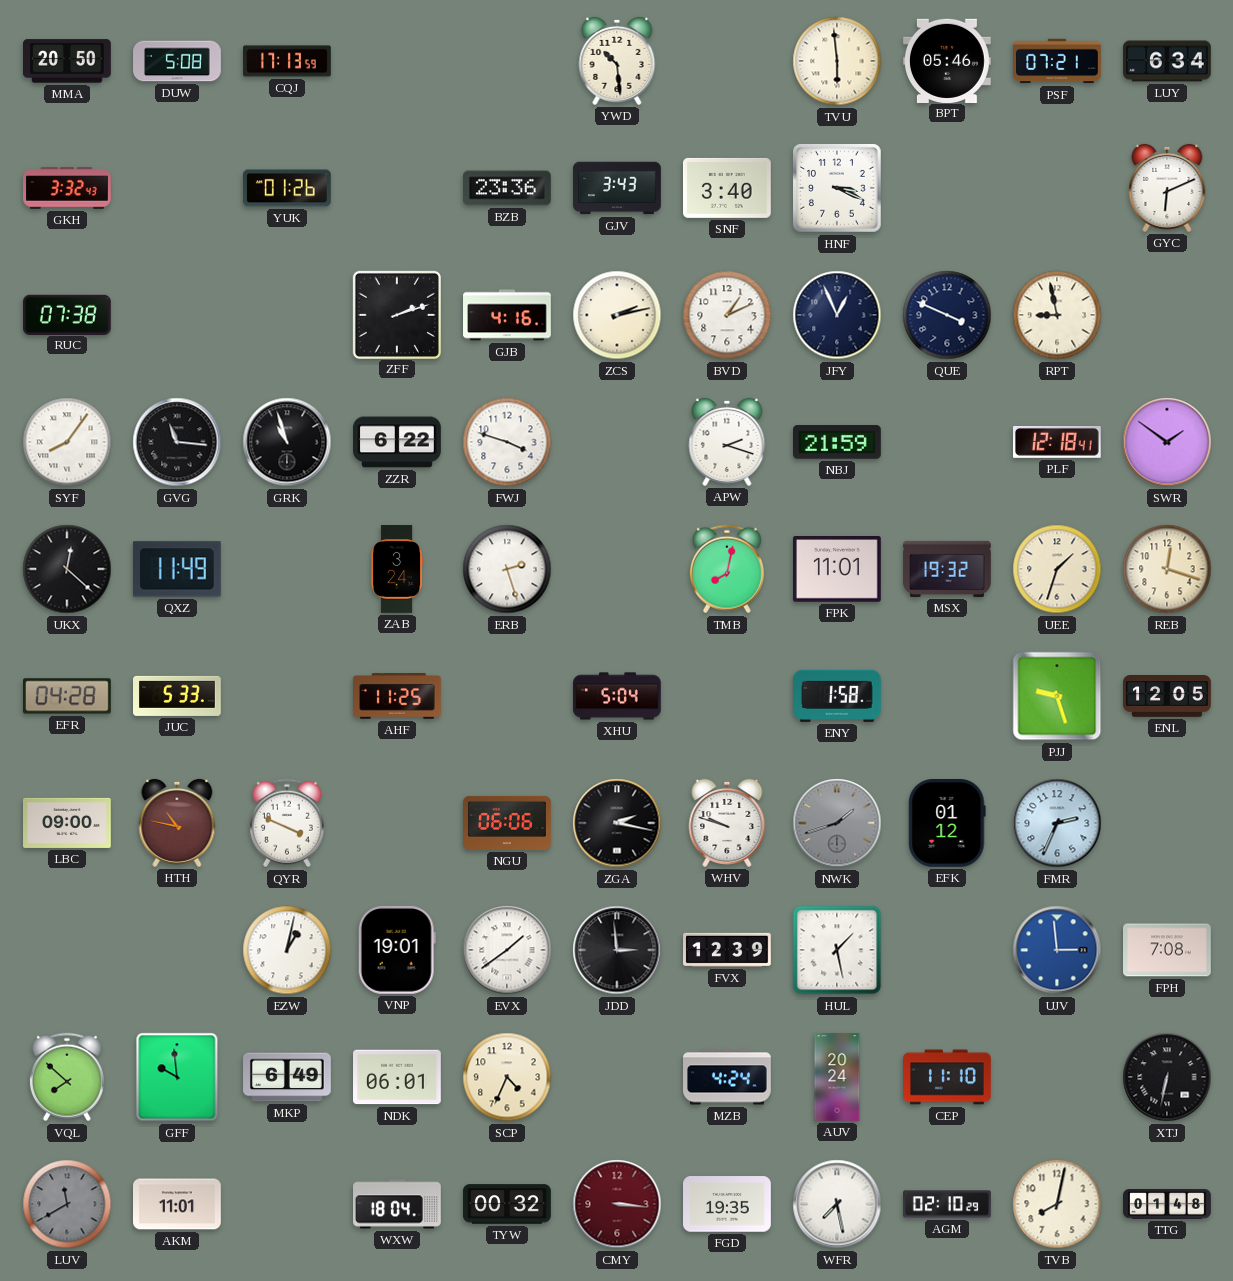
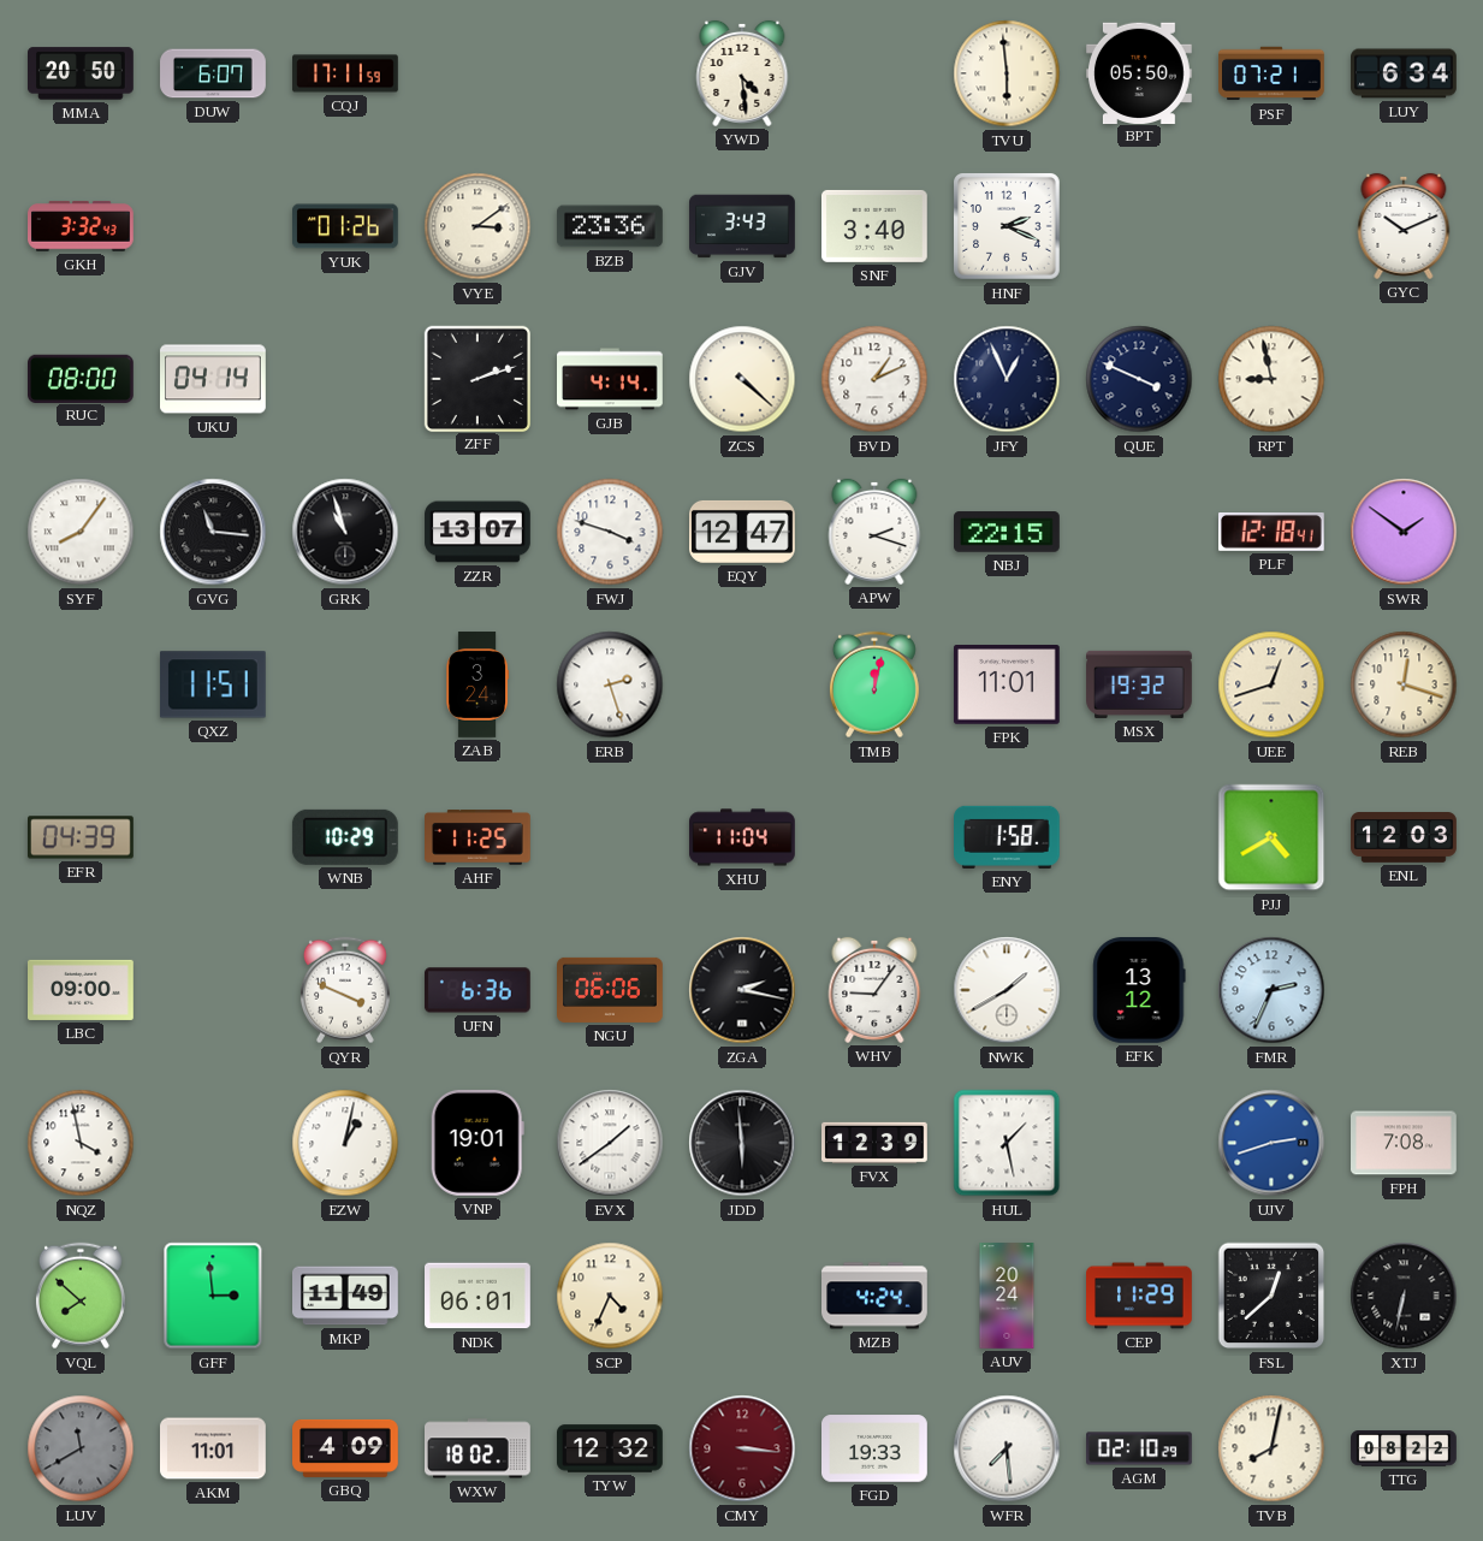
DUW: 5:08 -> 6:07 (213, 73)
CQJ: 17:13 -> 17:11 (345, 73)
YWD: 10:29 -> 4:29 (742, 73)
BPT: 05:46 -> 05:50 (1140, 72)
VYE: none -> 3:09 (477, 226)
HNF: 3:19 -> 2:19 (1008, 227)
GYC: 6:11 -> 10:11 (1404, 226)
RUC: 07:38 -> 08:00 (82, 378)
UKU: none -> 04:14 (214, 379)
GJB: 4:16 -> 4:14 (611, 379)
ZCS: 2:13 -> 4:22 (742, 379)
ZZR: 6:22 -> 13:07 (477, 532)
EQY: none -> 12:47 (743, 532)
NBJ: 21:59 -> 22:15 (1008, 532)
UKX: 12:22 -> none (67, 569)
QXZ: 11:49 -> 11:51 (213, 684)
TMB: 8:02 -> 12:02 (874, 684)
UEE: 1:33 -> 12:42 (1271, 684)
EFR: 04:28 -> 04:39 (82, 837)
JUC: 5:33 -> none (178, 696)
WNB: none -> 10:29 (345, 837)
XHU: 5:04 -> 11:04 (742, 837)
PJJ: 9:27 -> 4:40 (1271, 837)
ENL: 12:05 -> 12:03 (1404, 838)
HTH: 10:47 -> none (177, 823)
UFN: none -> 6:36 (477, 990)
WHV: 9:48 -> 9:06 (874, 990)
NWK: 1:42 -> 1:40 (1007, 990)
NWK dial: grey -> white (1007, 990)
EFK: 01:12 -> 13:12 (1139, 991)
NQZ: none -> 3:58 (81, 1143)
JDD: 2:59 -> 5:59 (742, 1143)
UJV: 2:59 -> 2:42 (1271, 1143)
GFF: 9:59 -> 2:59 (213, 1296)
MKP: 6:49 -> 11:49 (346, 1296)
CEP: 11:10 -> 11:29 (1139, 1296)
FSL: none -> 12:38 (1271, 1296)
GBQ: none -> 4:09 (345, 1448)
WXW: 18:04 -> 18:02 (479, 1448)
TYW: 00:32 -> 12:32 (611, 1448)
FGD: 19:35 -> 19:33 (876, 1448)
WFR: 7:28 -> 7:29 (1007, 1448)
TTG: 01:48 -> 08:22 (1404, 1448)
